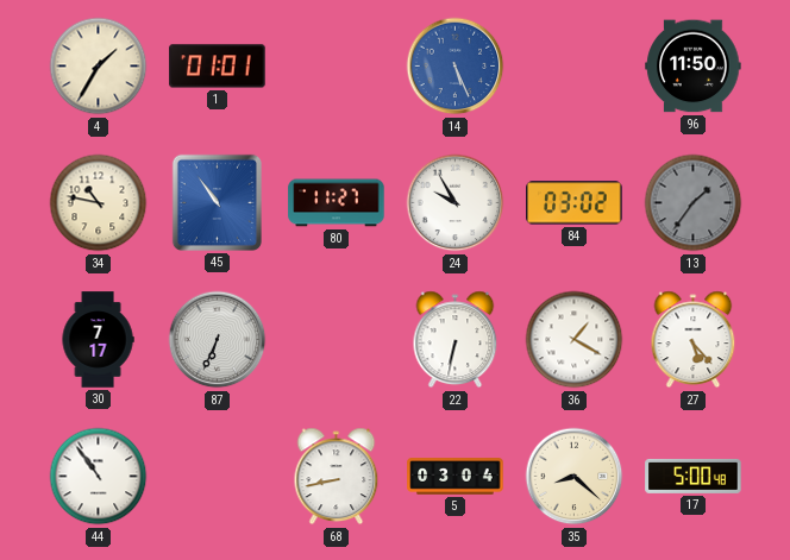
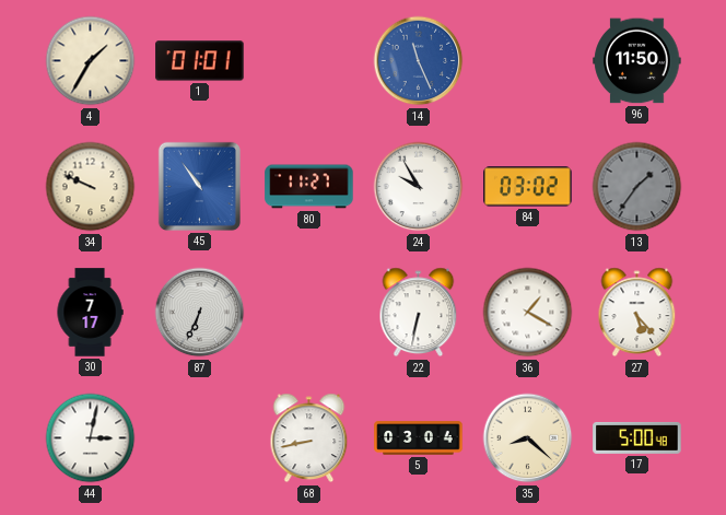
14: 5:26 -> 11:26 (419, 61)
34: 10:47 -> 9:49 (91, 187)
44: 10:54 -> 3:02 (91, 438)
